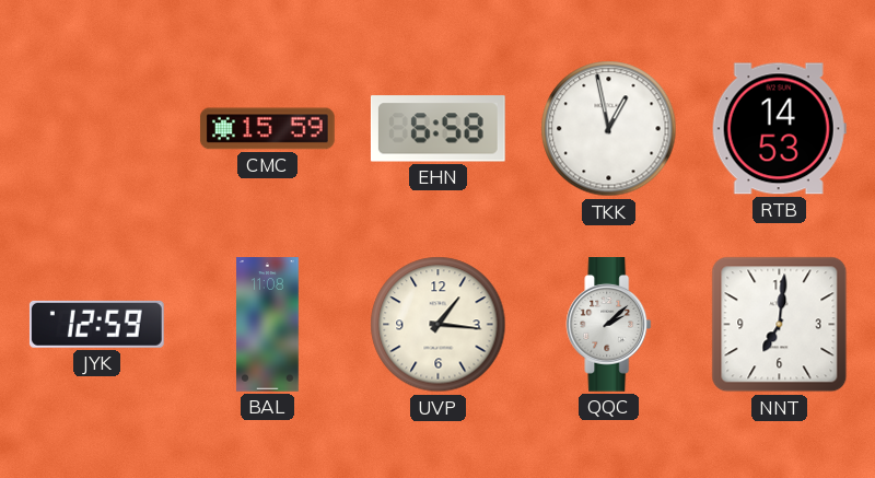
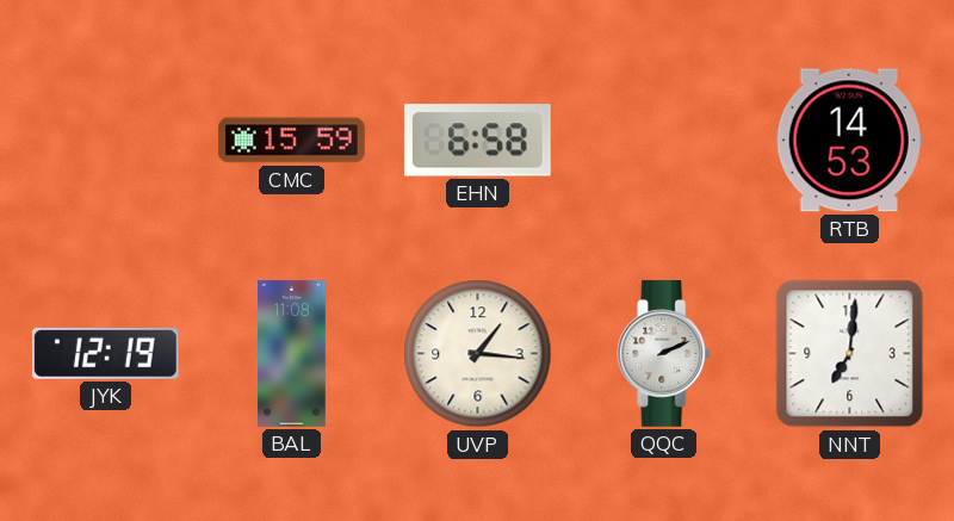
TKK: 12:58 -> none (609, 129)
JYK: 12:59 -> 12:19 (105, 353)
QQC: 2:08 -> 2:11 (664, 354)
